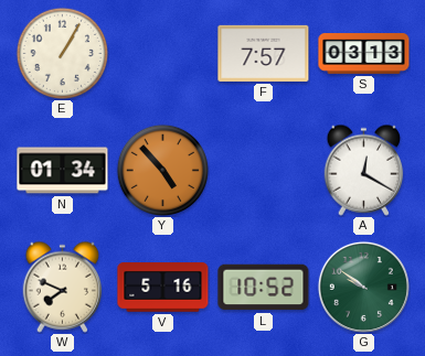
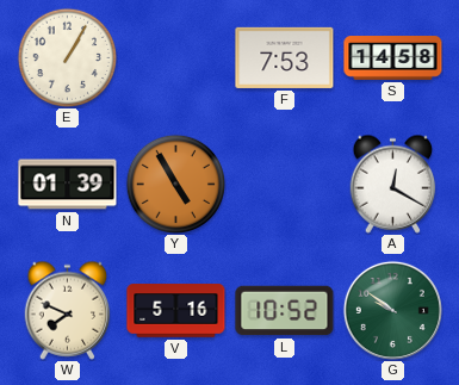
F: 7:57 -> 7:53 (285, 57)
S: 03:13 -> 14:58 (393, 58)
N: 01:34 -> 01:39 (68, 185)
Y: 4:53 -> 4:55 (175, 184)
